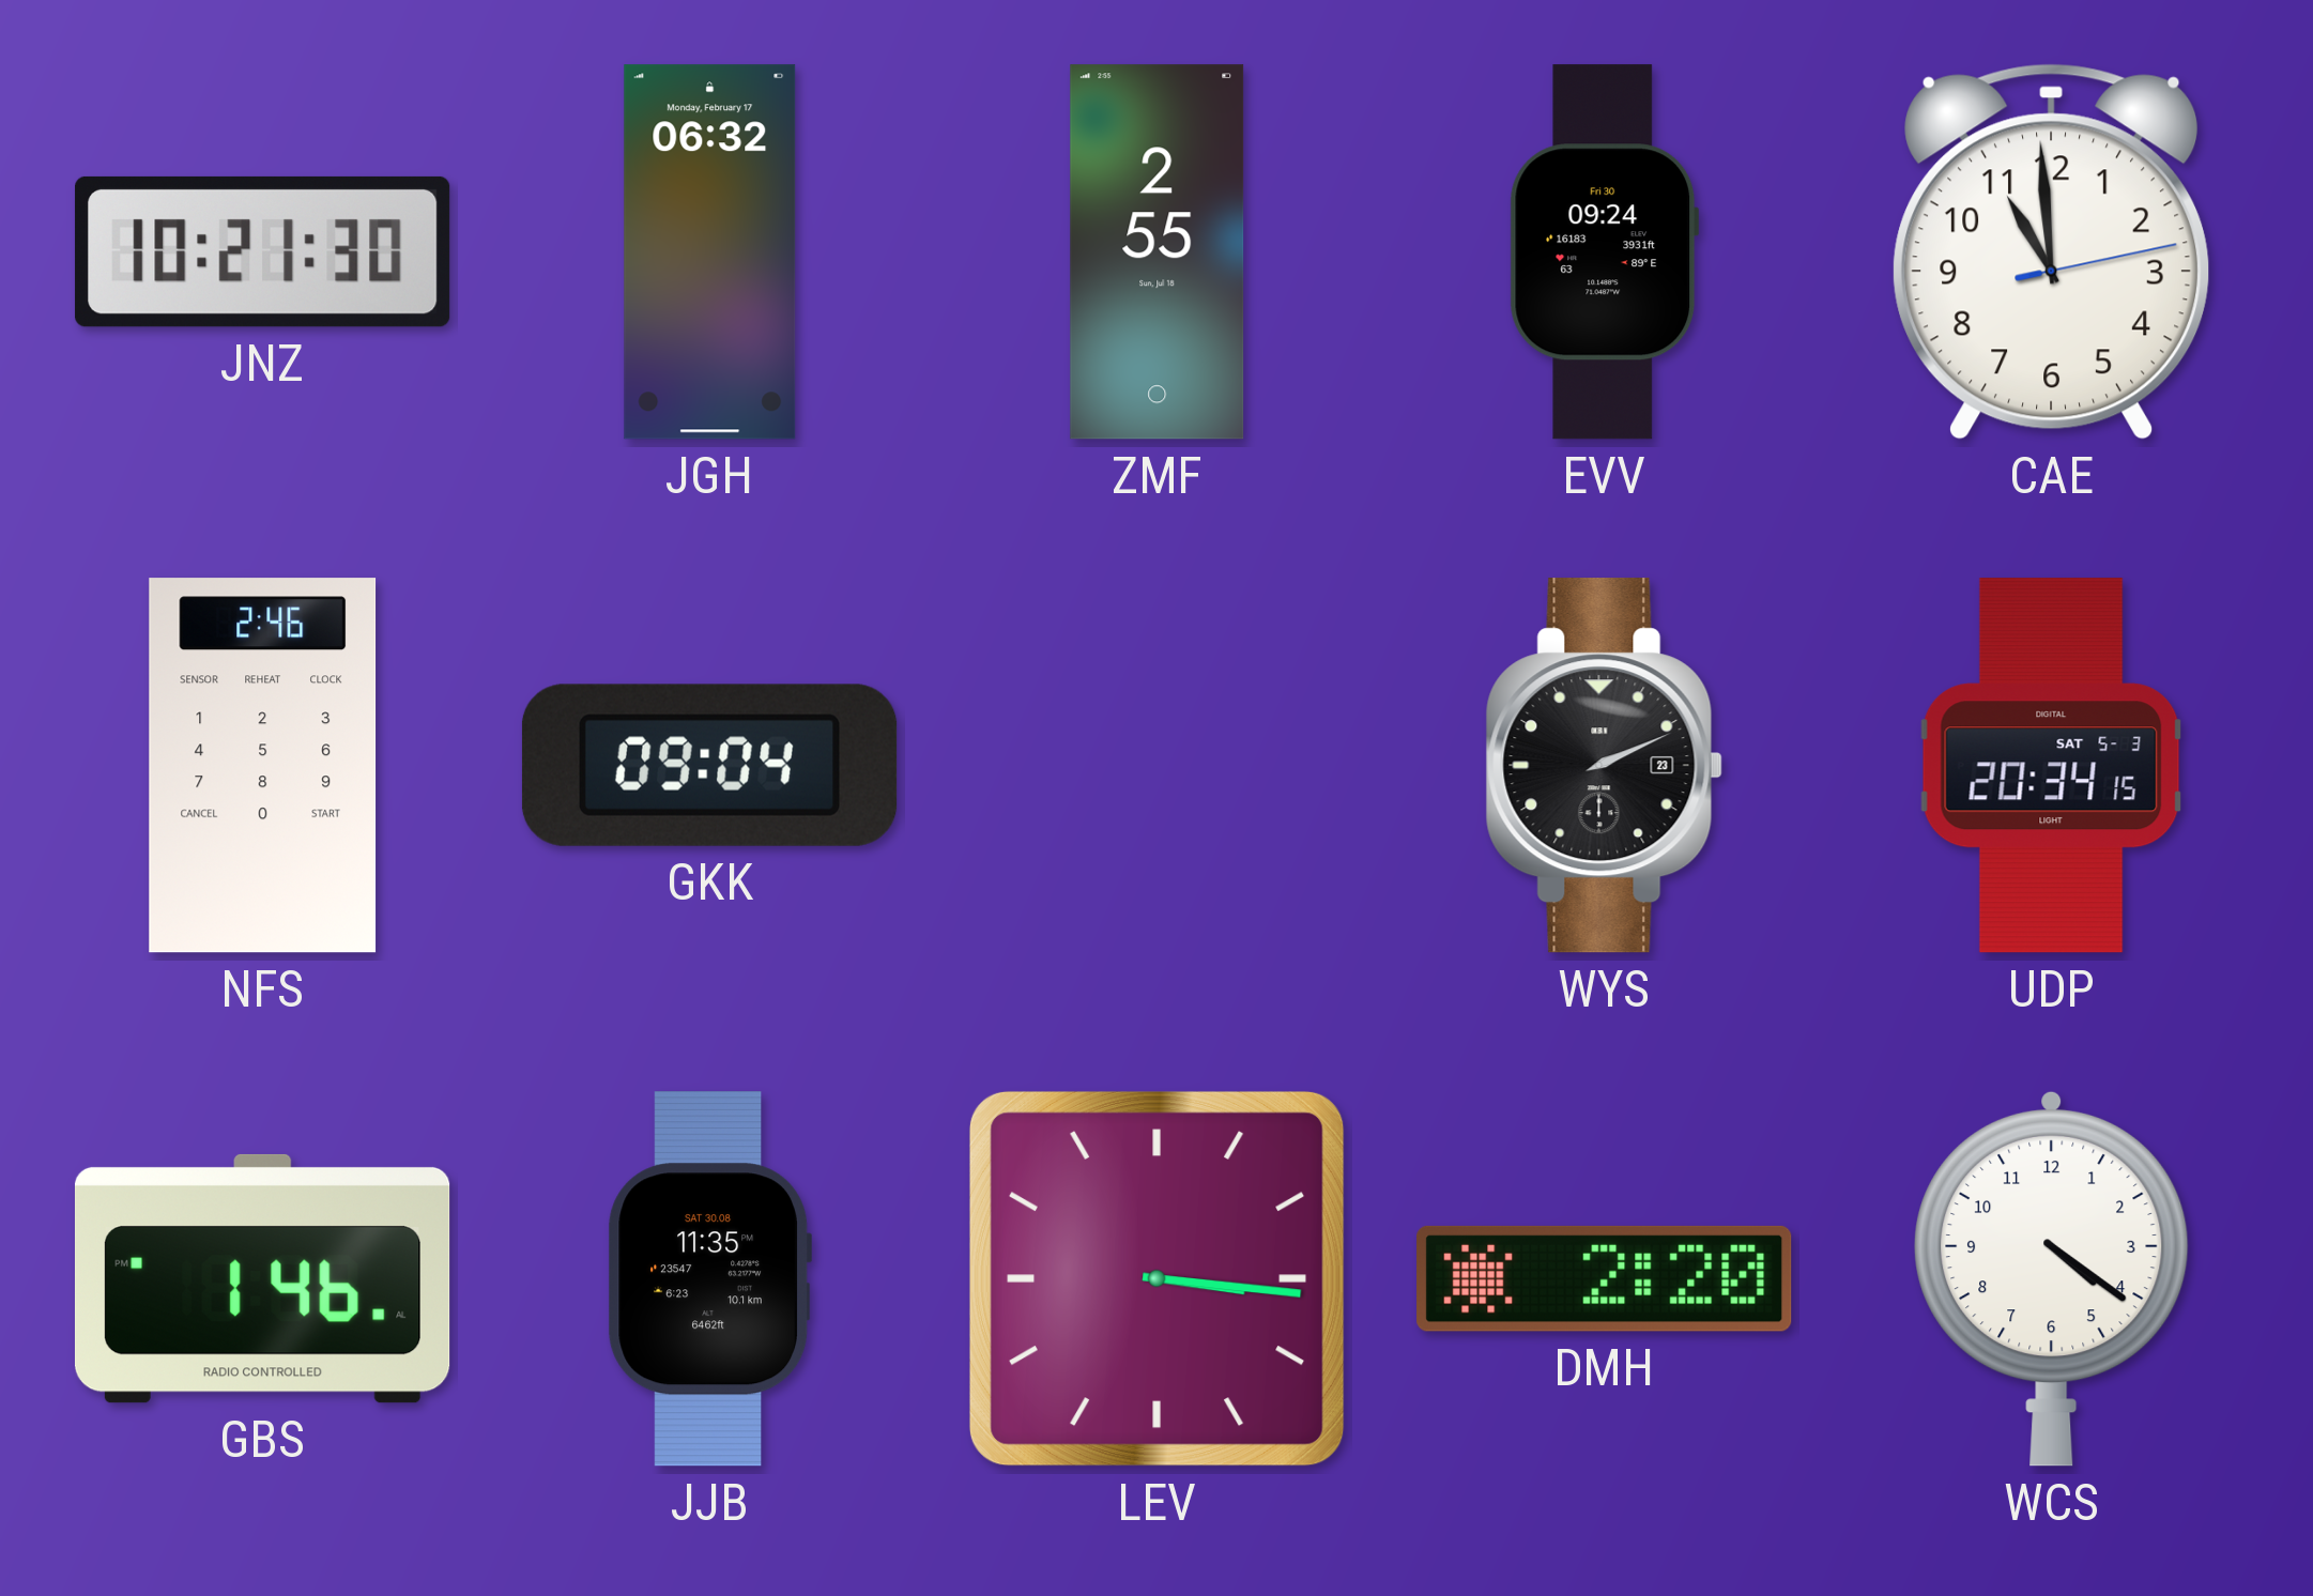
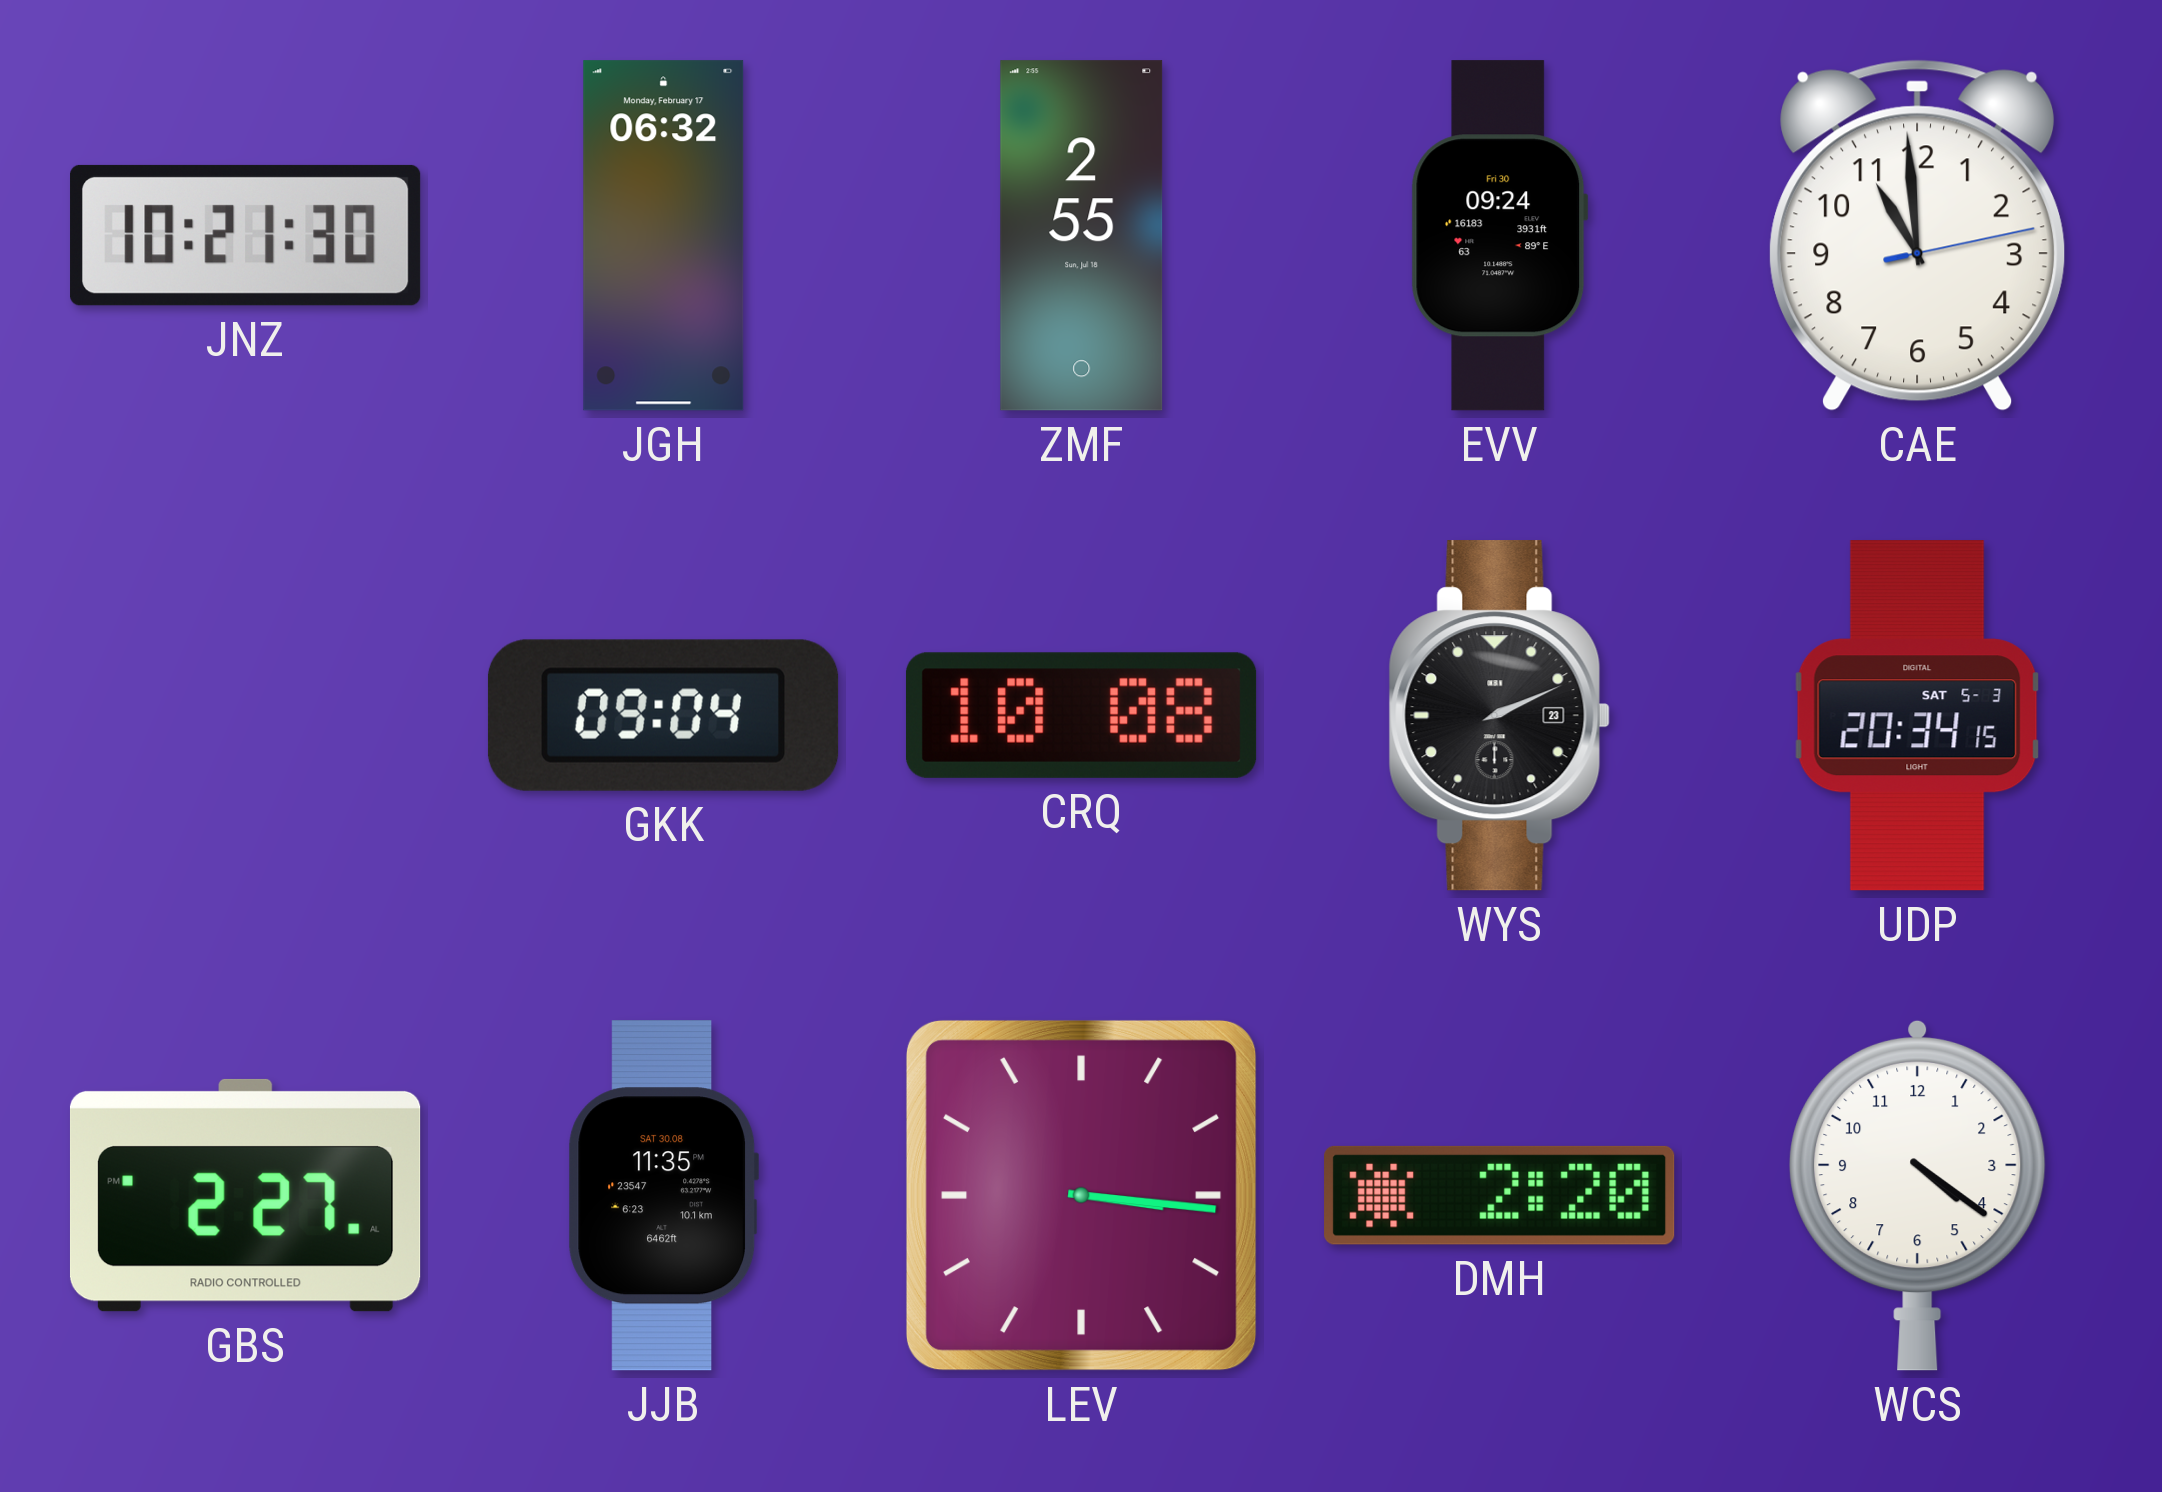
NFS: 2:46 -> none (263, 766)
CRQ: none -> 10:08 (1081, 715)
GBS: 1:46 -> 2:27 (245, 1195)
